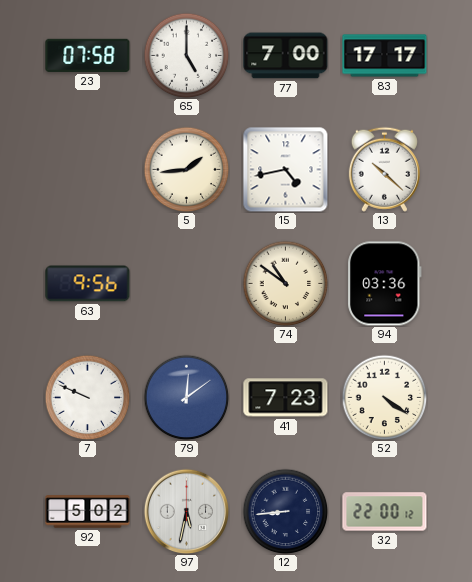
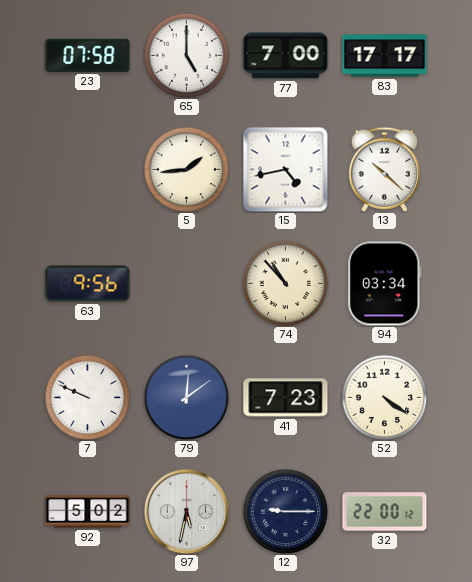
74: 10:51 -> 10:53 (285, 283)
94: 03:36 -> 03:34 (385, 284)
12: 8:44 -> 9:15 (285, 511)
